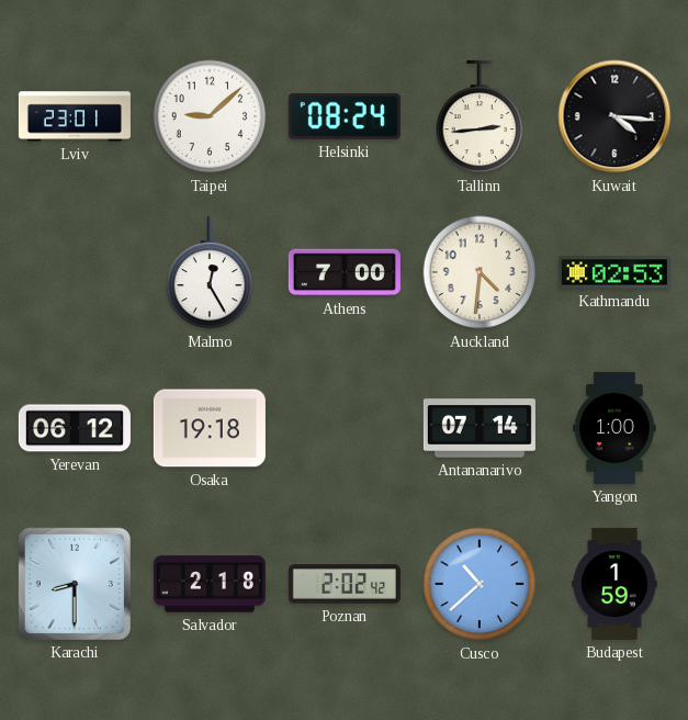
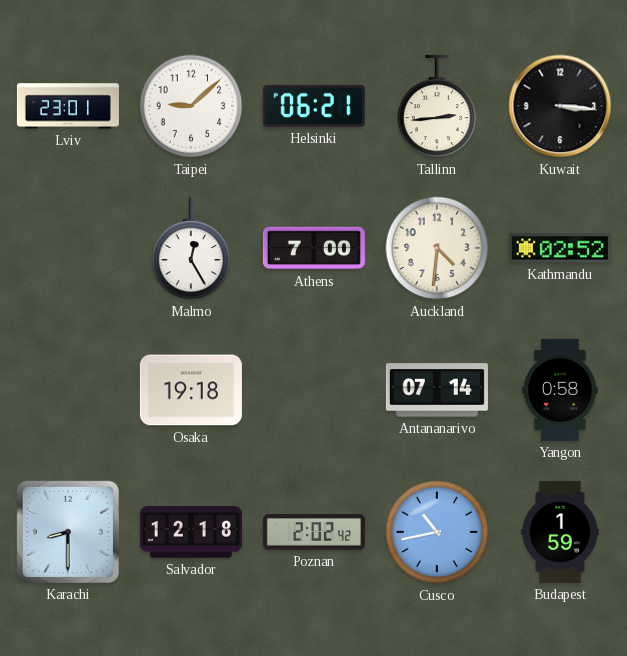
Helsinki: 08:24 -> 06:21 (314, 106)
Kuwait: 4:16 -> 3:16 (560, 106)
Kathmandu: 02:53 -> 02:52 (560, 248)
Yerevan: 06:12 -> none (75, 428)
Yangon: 1:00 -> 0:58 (560, 390)
Salvador: 2:18 -> 12:18 (191, 532)
Cusco: 10:38 -> 10:43 (437, 532)
